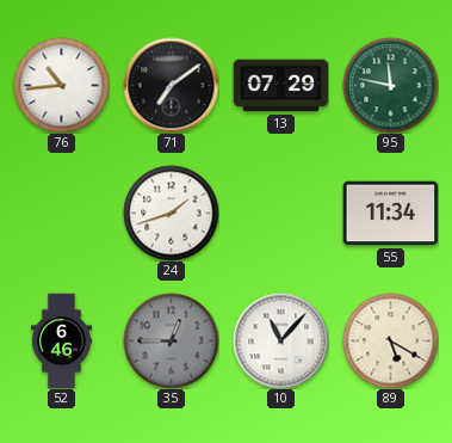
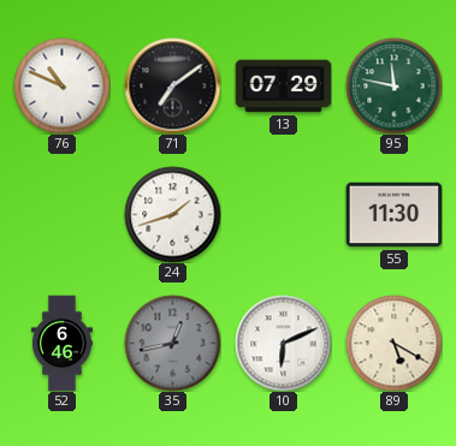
76: 10:44 -> 10:49 (61, 85)
55: 11:34 -> 11:30 (393, 215)
35: 12:45 -> 12:43 (172, 343)
10: 11:07 -> 6:11 (283, 343)
